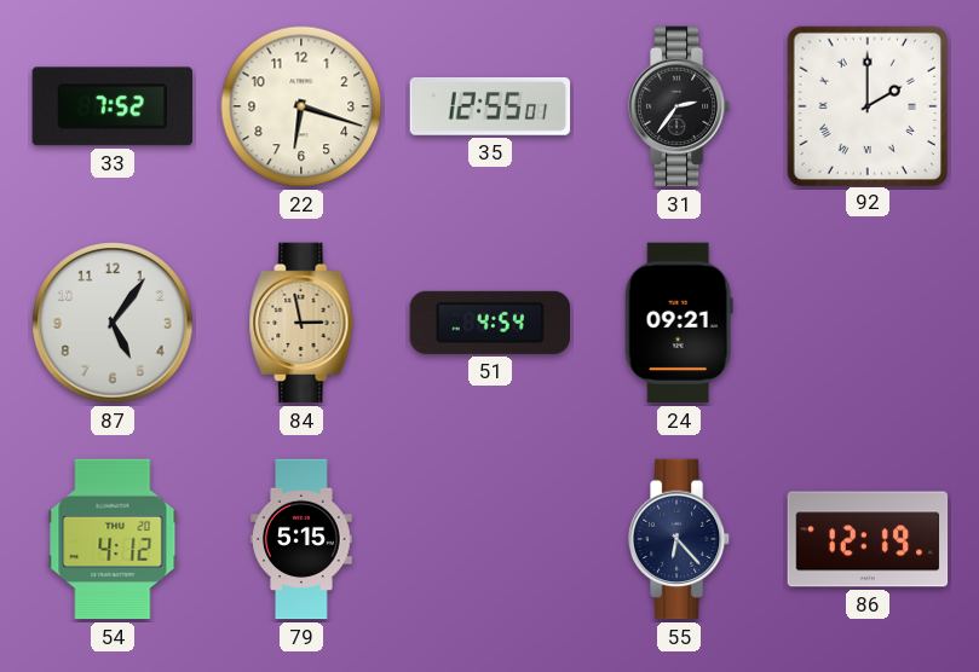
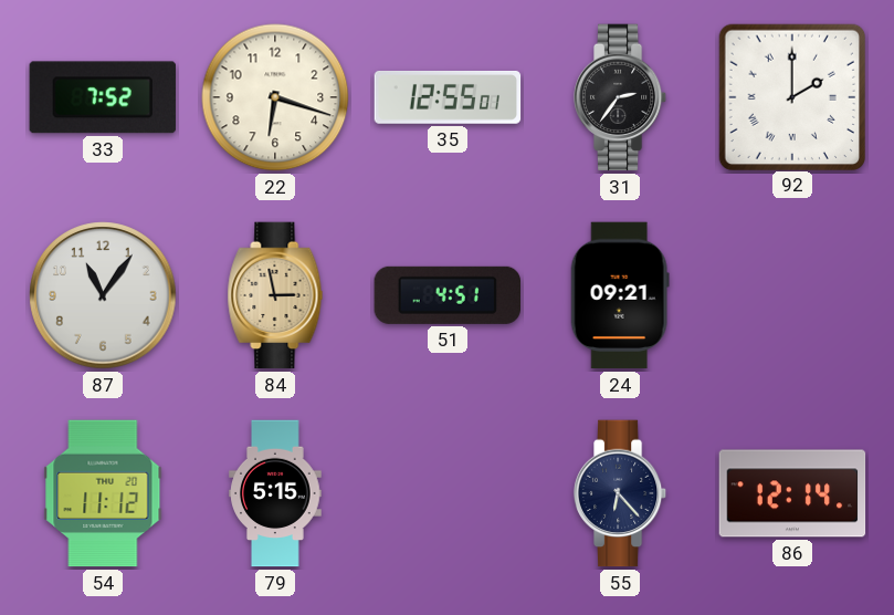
87: 5:06 -> 11:06 (103, 295)
51: 4:54 -> 4:51 (446, 295)
54: 4:12 -> 11:12 (103, 493)
86: 12:19 -> 12:14 (792, 493)
